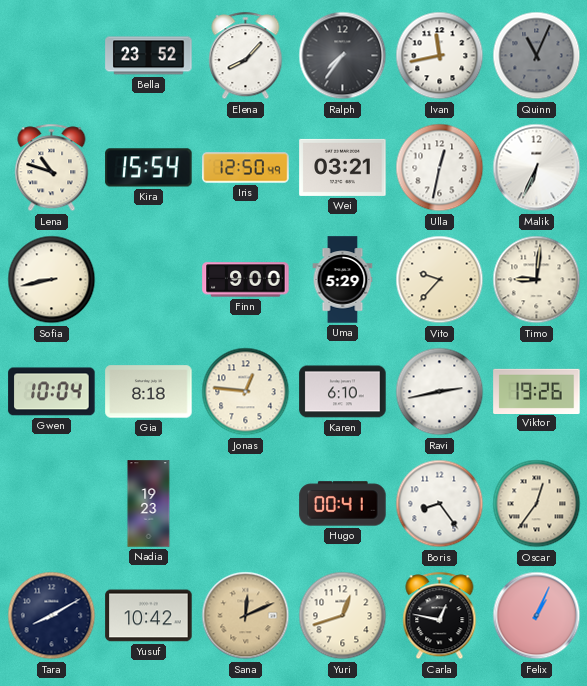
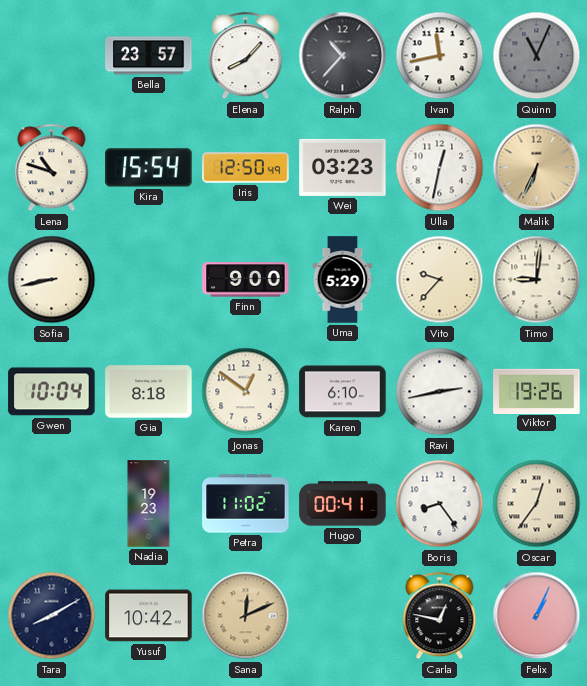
Bella: 23:52 -> 23:57 (149, 56)
Ralph: 7:36 -> 10:37 (343, 56)
Wei: 03:21 -> 03:23 (343, 167)
Malik dial: white -> champagne (537, 168)
Jonas: 12:46 -> 12:51 (246, 392)
Petra: none -> 11:02 (246, 504)
Yuri: 12:42 -> none (343, 616)
